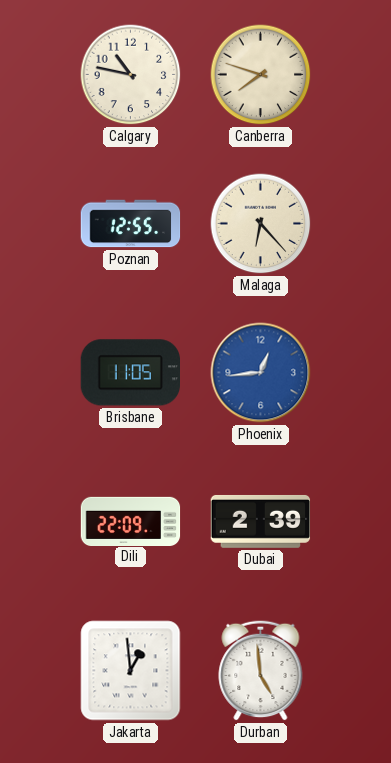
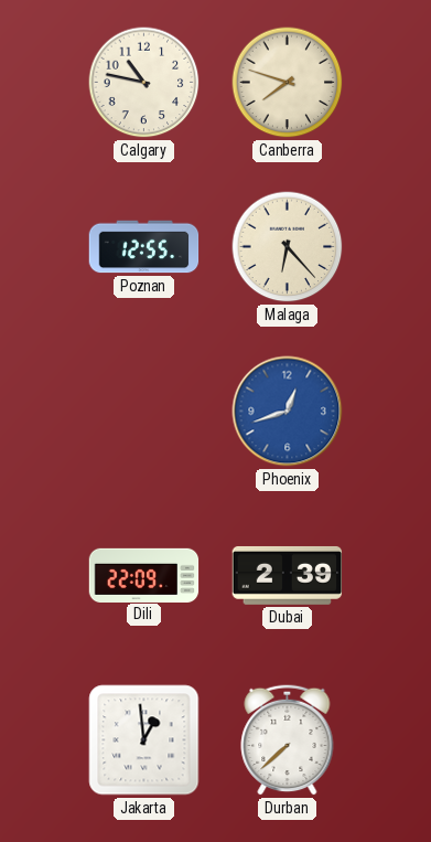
Brisbane: 11:05 -> none (130, 373)
Phoenix: 12:44 -> 12:42 (288, 412)
Durban: 4:59 -> 7:38 (288, 739)
